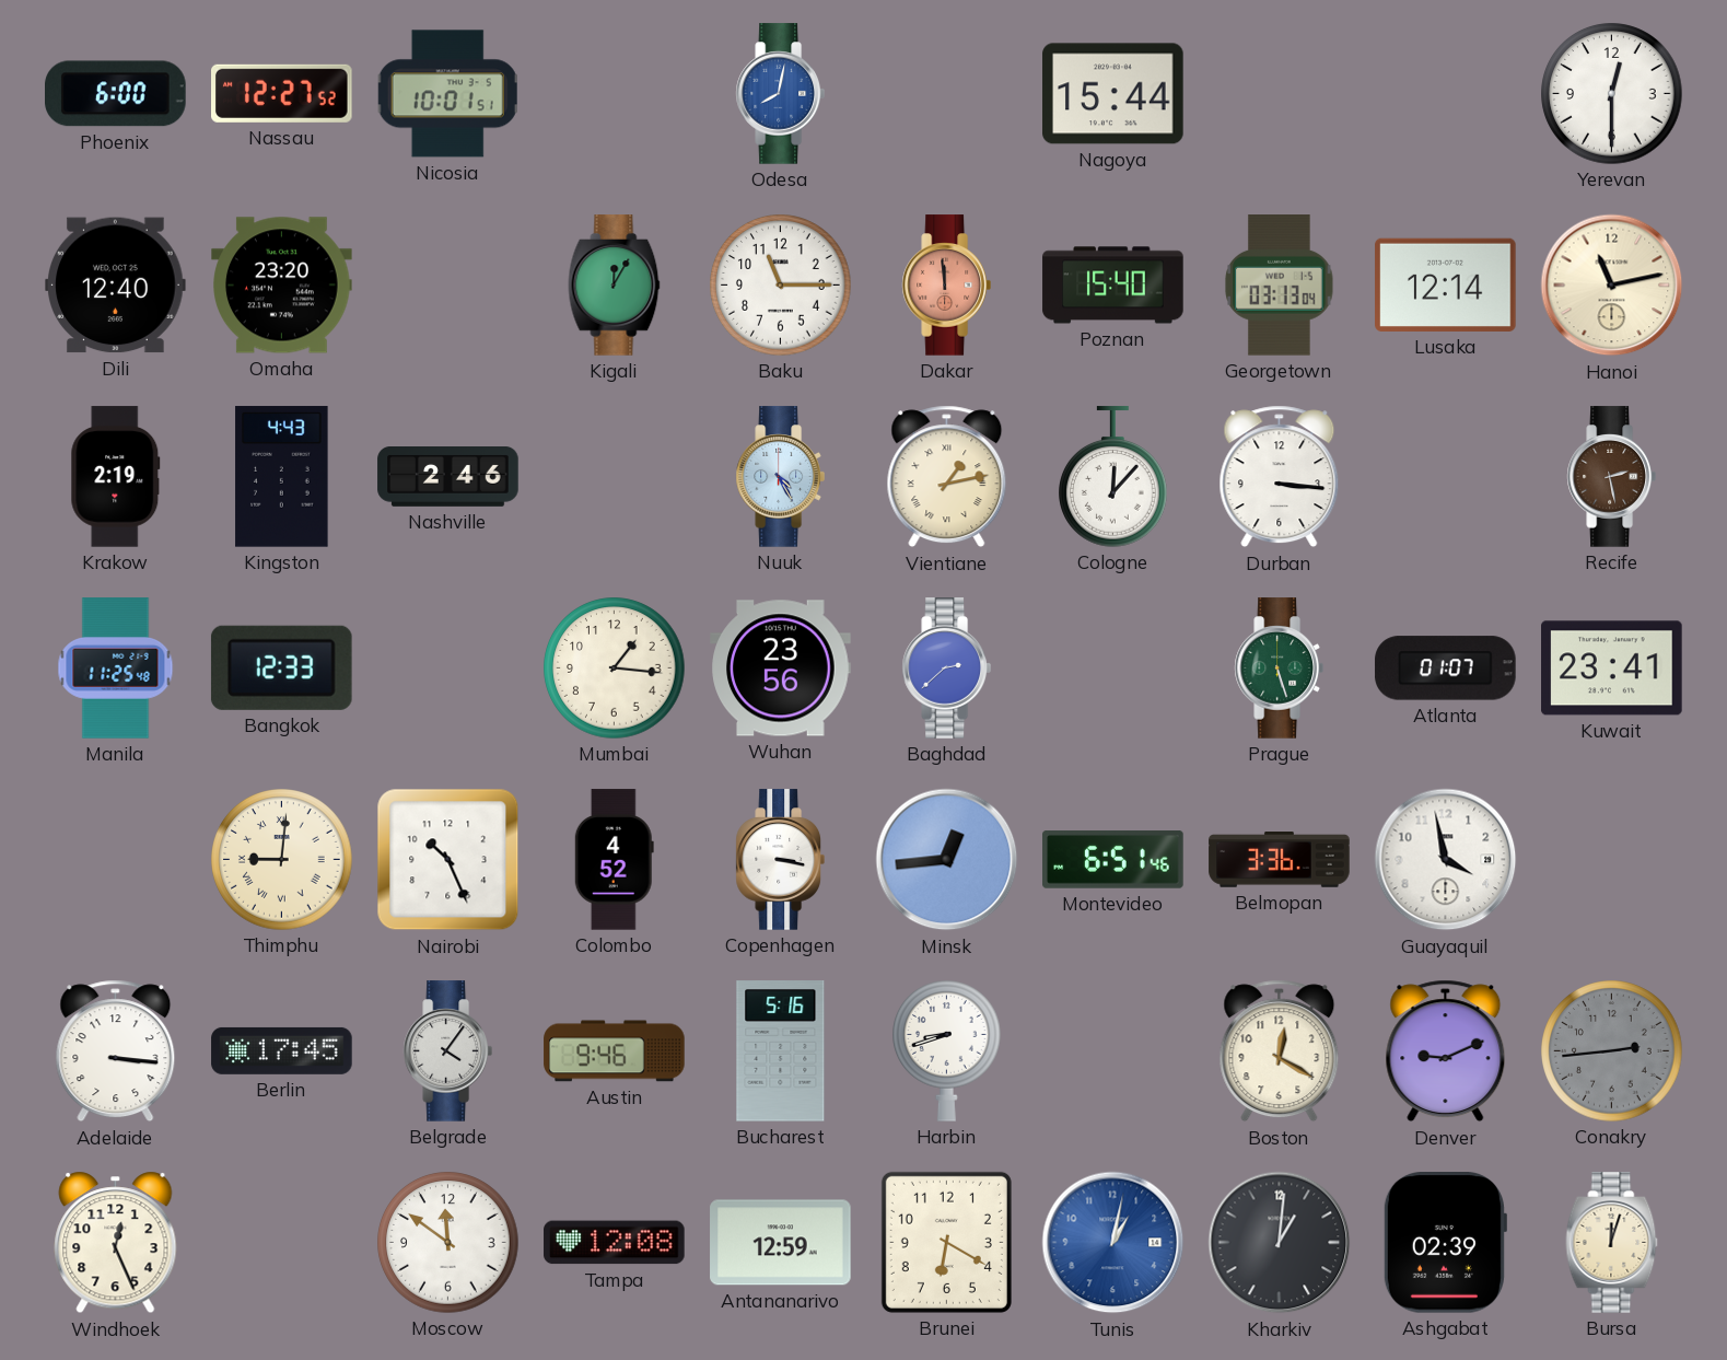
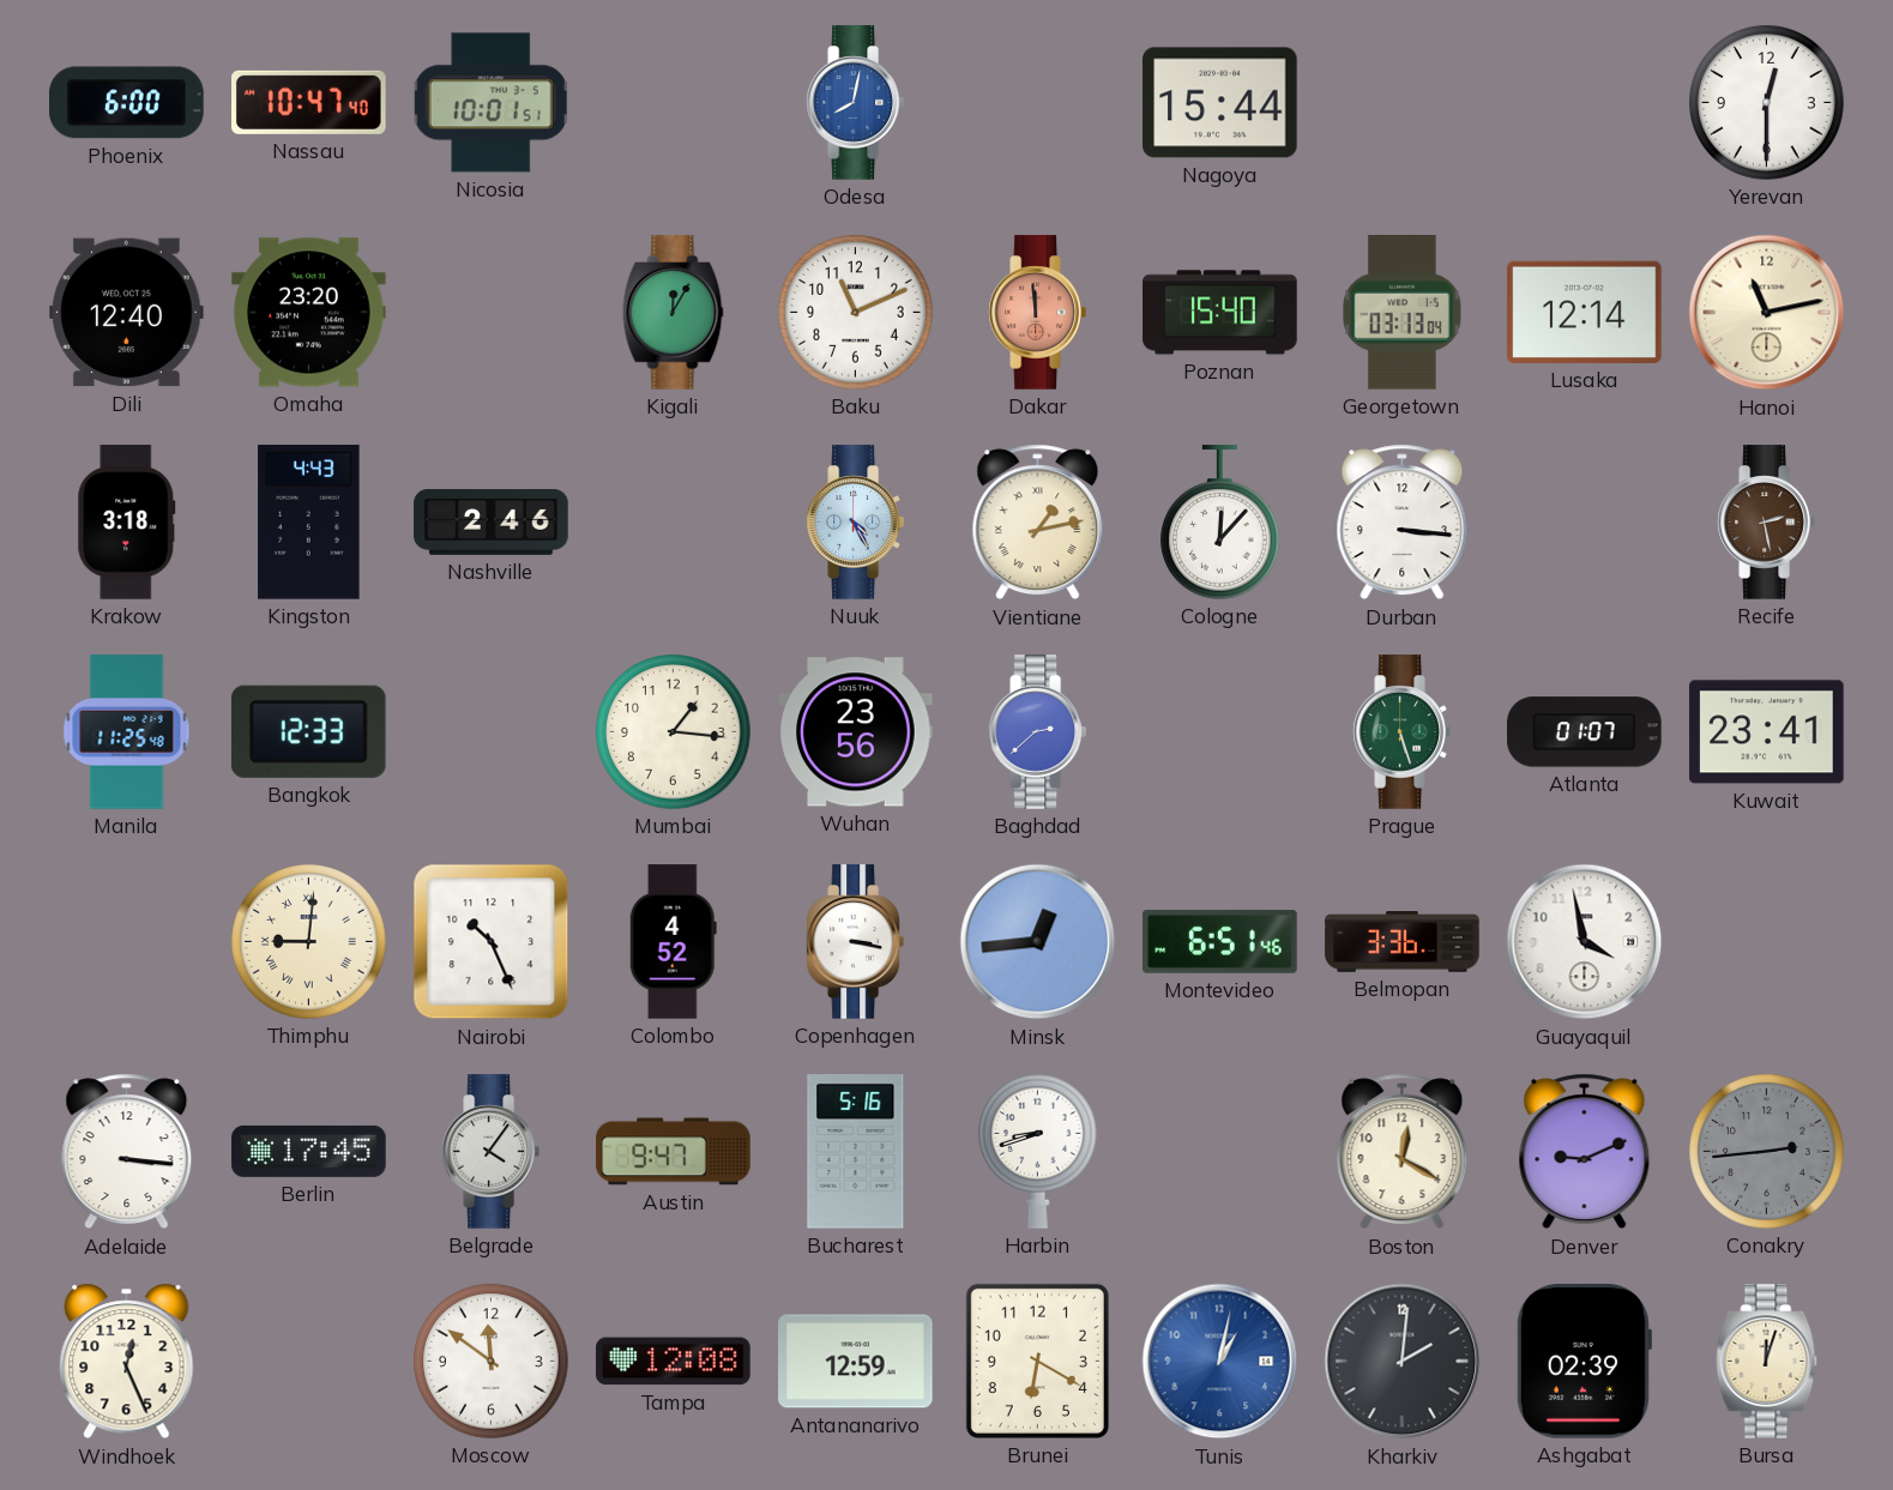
Nassau: 12:27 -> 10:47 (309, 102)
Baku: 11:15 -> 11:11 (856, 313)
Krakow: 2:19 -> 3:18 (127, 523)
Austin: 9:46 -> 9:47 (674, 1152)
Kharkiv: 1:01 -> 2:01 (1403, 1362)
